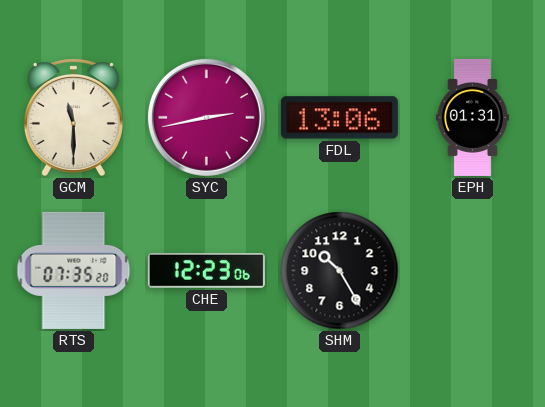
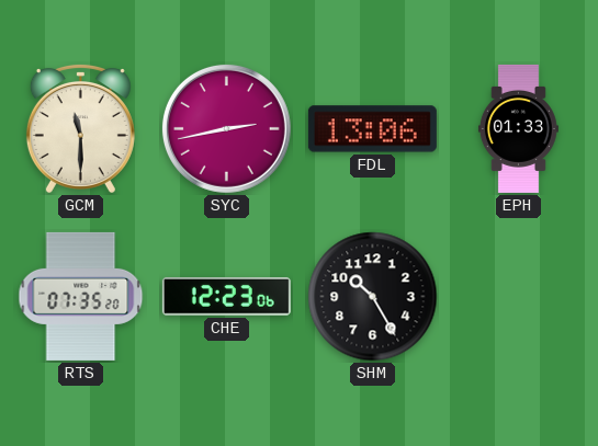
EPH: 01:31 -> 01:33 (518, 128)
